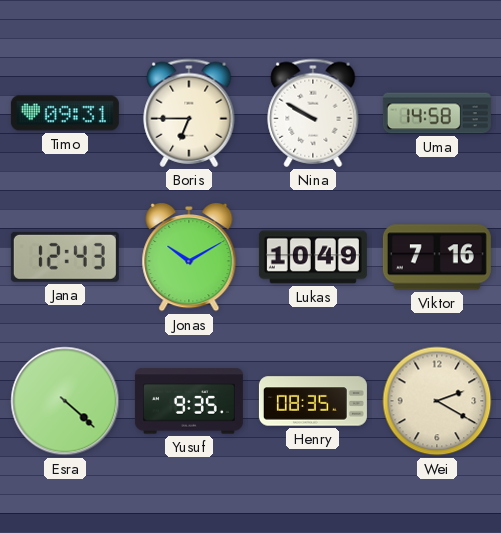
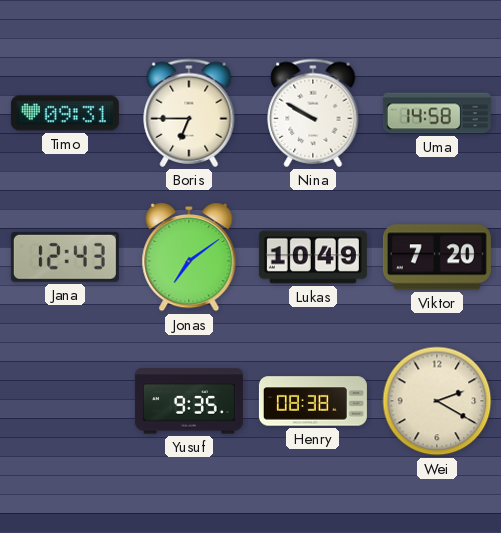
Jonas: 10:10 -> 7:09 (189, 257)
Viktor: 7:16 -> 7:20 (437, 257)
Esra: 4:22 -> none (65, 401)
Henry: 08:35 -> 08:38 (313, 401)
